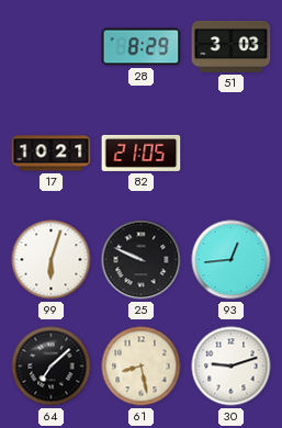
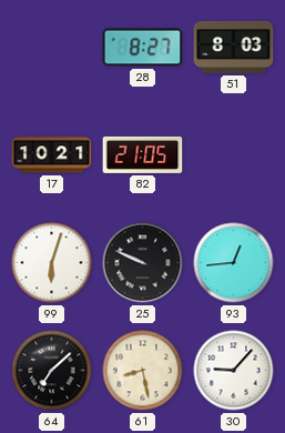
28: 8:29 -> 8:27 (143, 48)
51: 3:03 -> 8:03 (234, 47)
30: 9:12 -> 9:07 (234, 371)
